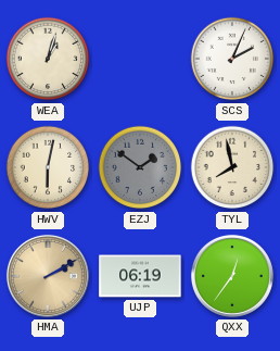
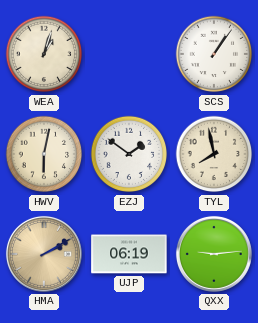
SCS: 2:04 -> 1:06 (214, 54)
EZJ dial: grey -> white (129, 154)
QXX: 12:36 -> 9:14 (214, 254)
